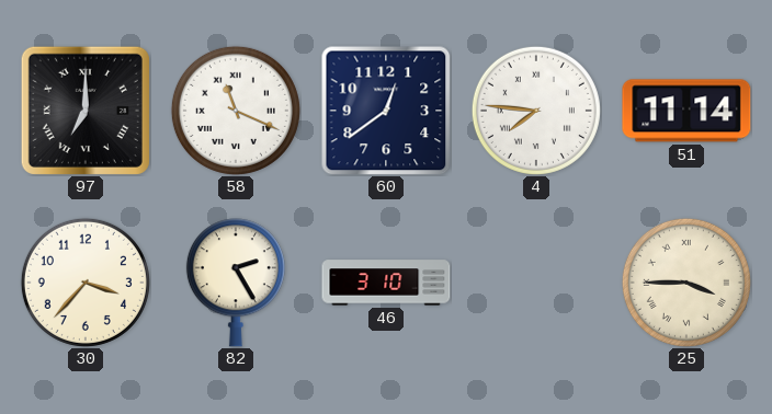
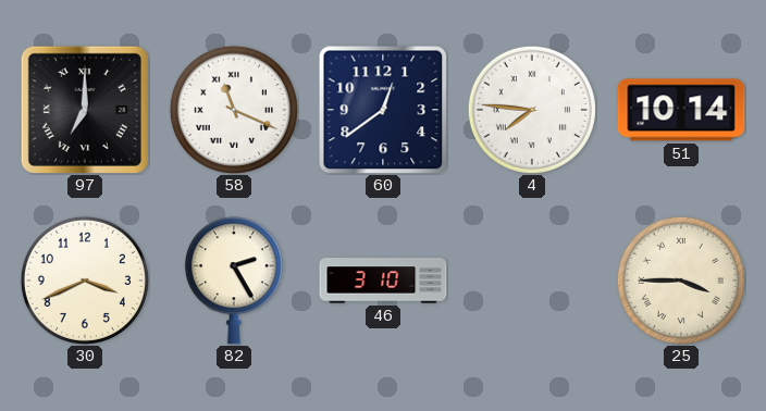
51: 11:14 -> 10:14 (681, 110)
30: 3:37 -> 3:41 (85, 281)
